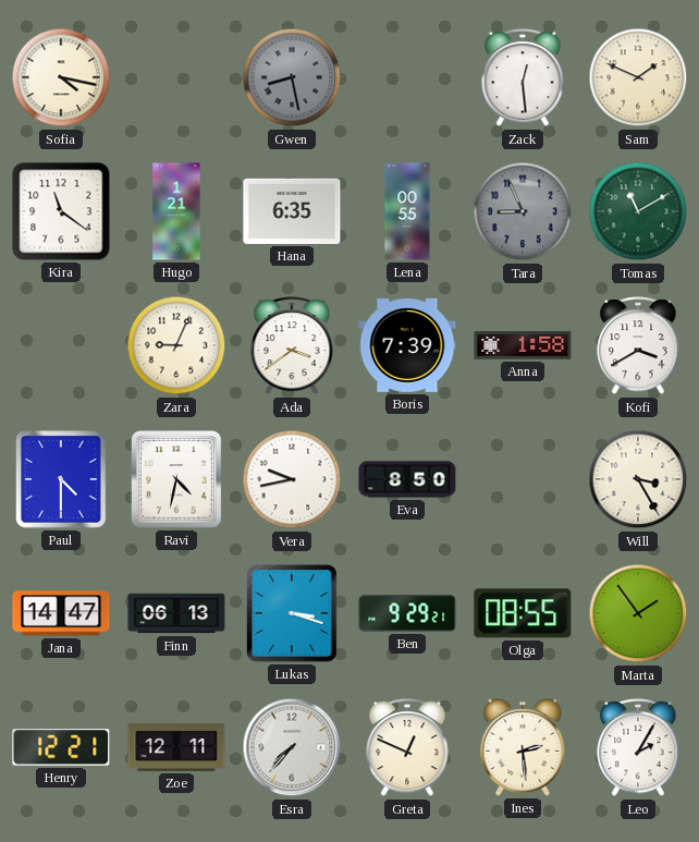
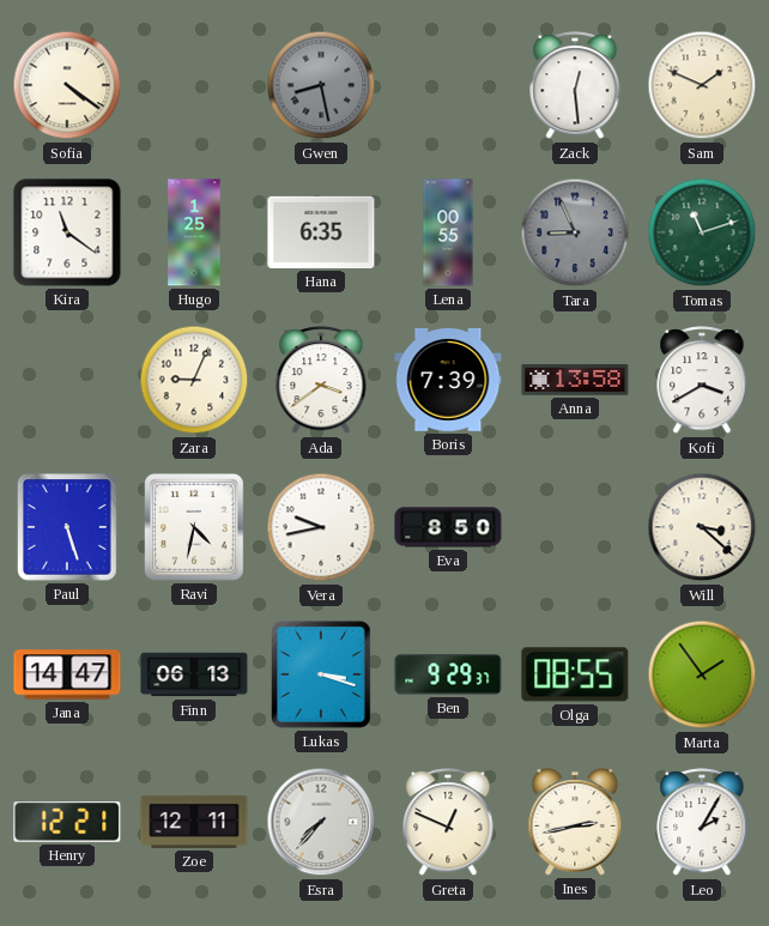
Sofia: 4:17 -> 4:21 (67, 85)
Hugo: 1:21 -> 1:25 (194, 232)
Tomas: 11:10 -> 11:12 (702, 232)
Anna: 1:58 -> 13:58 (575, 381)
Paul: 4:30 -> 5:27 (68, 527)
Will: 3:25 -> 3:22 (702, 527)
Ben: 9:29:21 -> 9:29:37 (448, 674)
Ines: 2:29 -> 2:43 (575, 822)
